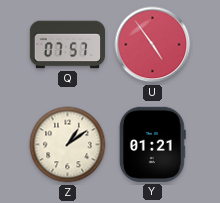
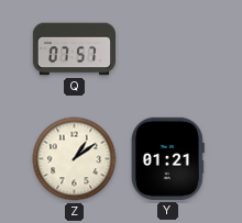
U: 4:54 -> none (153, 45)
